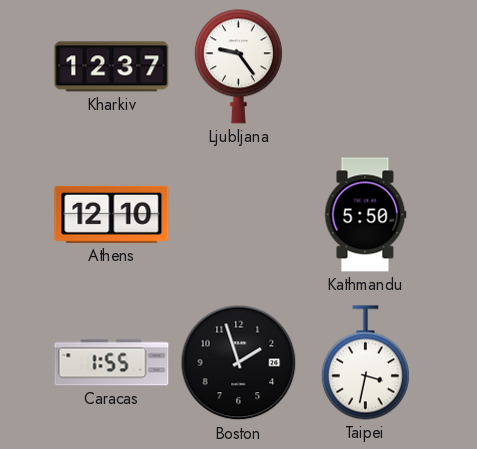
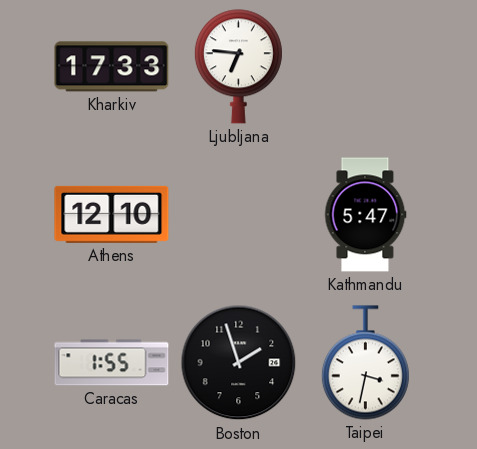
Kharkiv: 12:37 -> 17:33 (112, 67)
Ljubljana: 9:24 -> 6:46 (238, 67)
Kathmandu: 5:50 -> 5:47 (365, 215)
